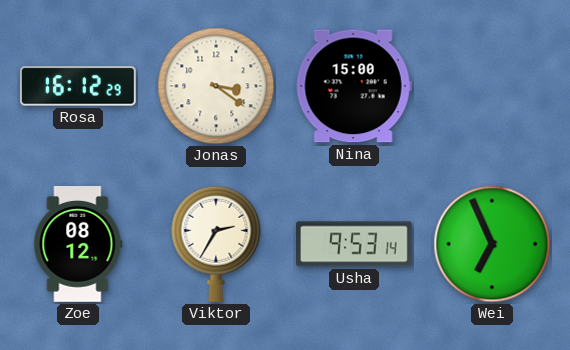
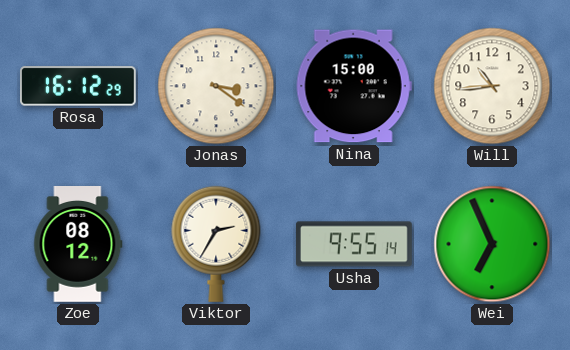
Will: none -> 10:44 (492, 86)
Usha: 9:53 -> 9:55 (354, 244)
